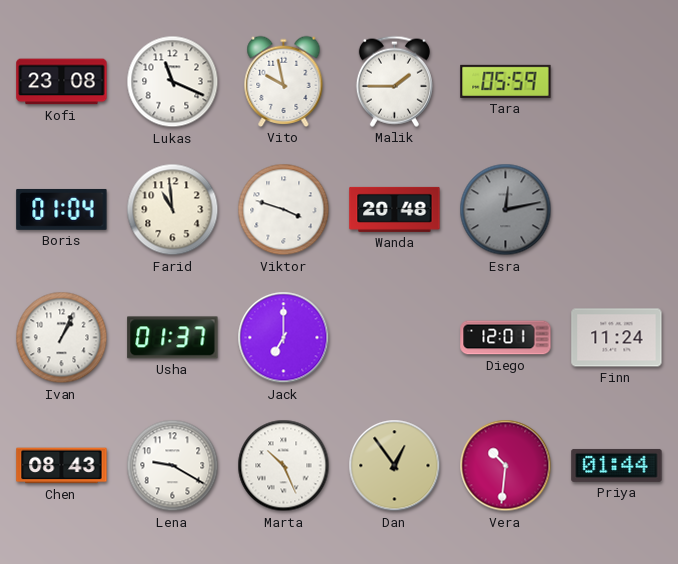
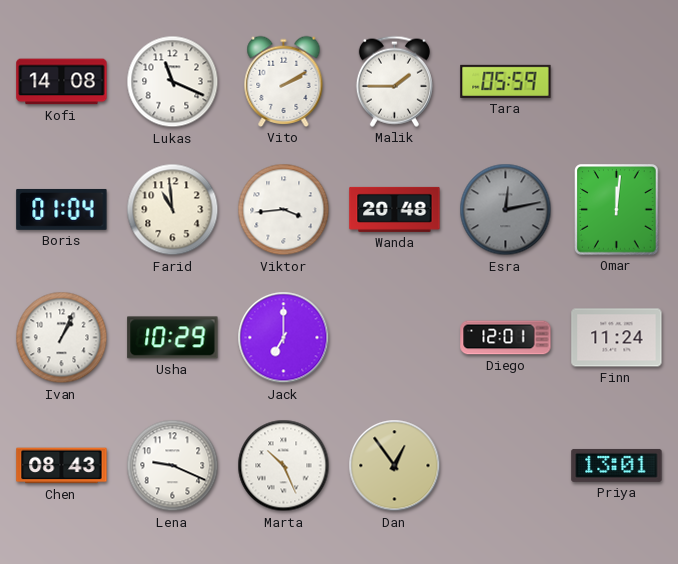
Kofi: 23:08 -> 14:08 (62, 82)
Vito: 9:58 -> 2:10 (284, 81)
Viktor: 3:48 -> 3:44 (284, 210)
Omar: none -> 12:01 (617, 210)
Usha: 01:37 -> 10:29 (173, 338)
Lena: 9:20 -> 9:19 (173, 466)
Vera: 10:31 -> none (506, 466)
Priya: 01:44 -> 13:01 (617, 465)
